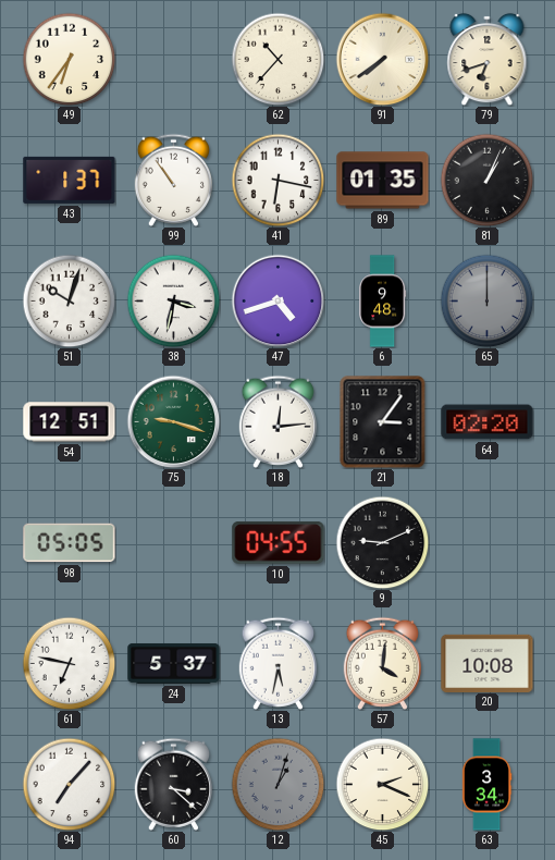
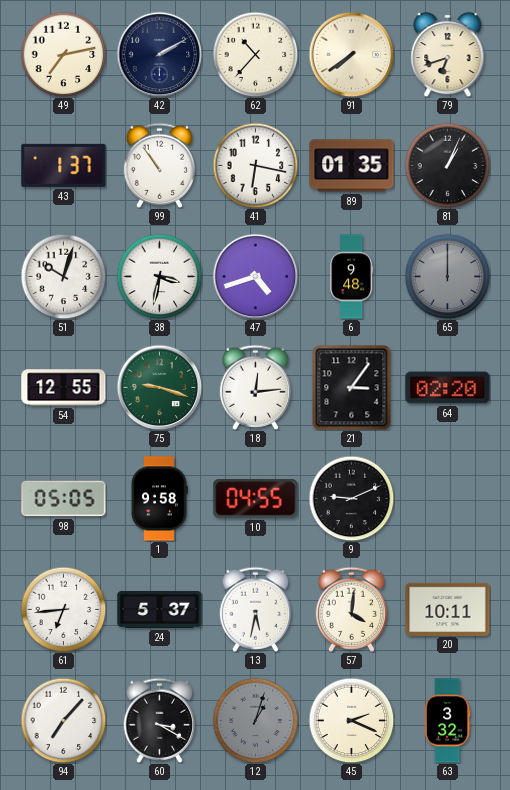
49: 6:36 -> 7:13 (63, 54)
42: none -> 2:10 (159, 54)
54: 12:51 -> 12:55 (64, 388)
1: none -> 9:58 (159, 499)
61: 6:47 -> 6:44 (63, 609)
20: 10:08 -> 10:11 (448, 609)
60: 3:22 -> 3:20 (159, 720)
63: 3:34 -> 3:32 (447, 721)
